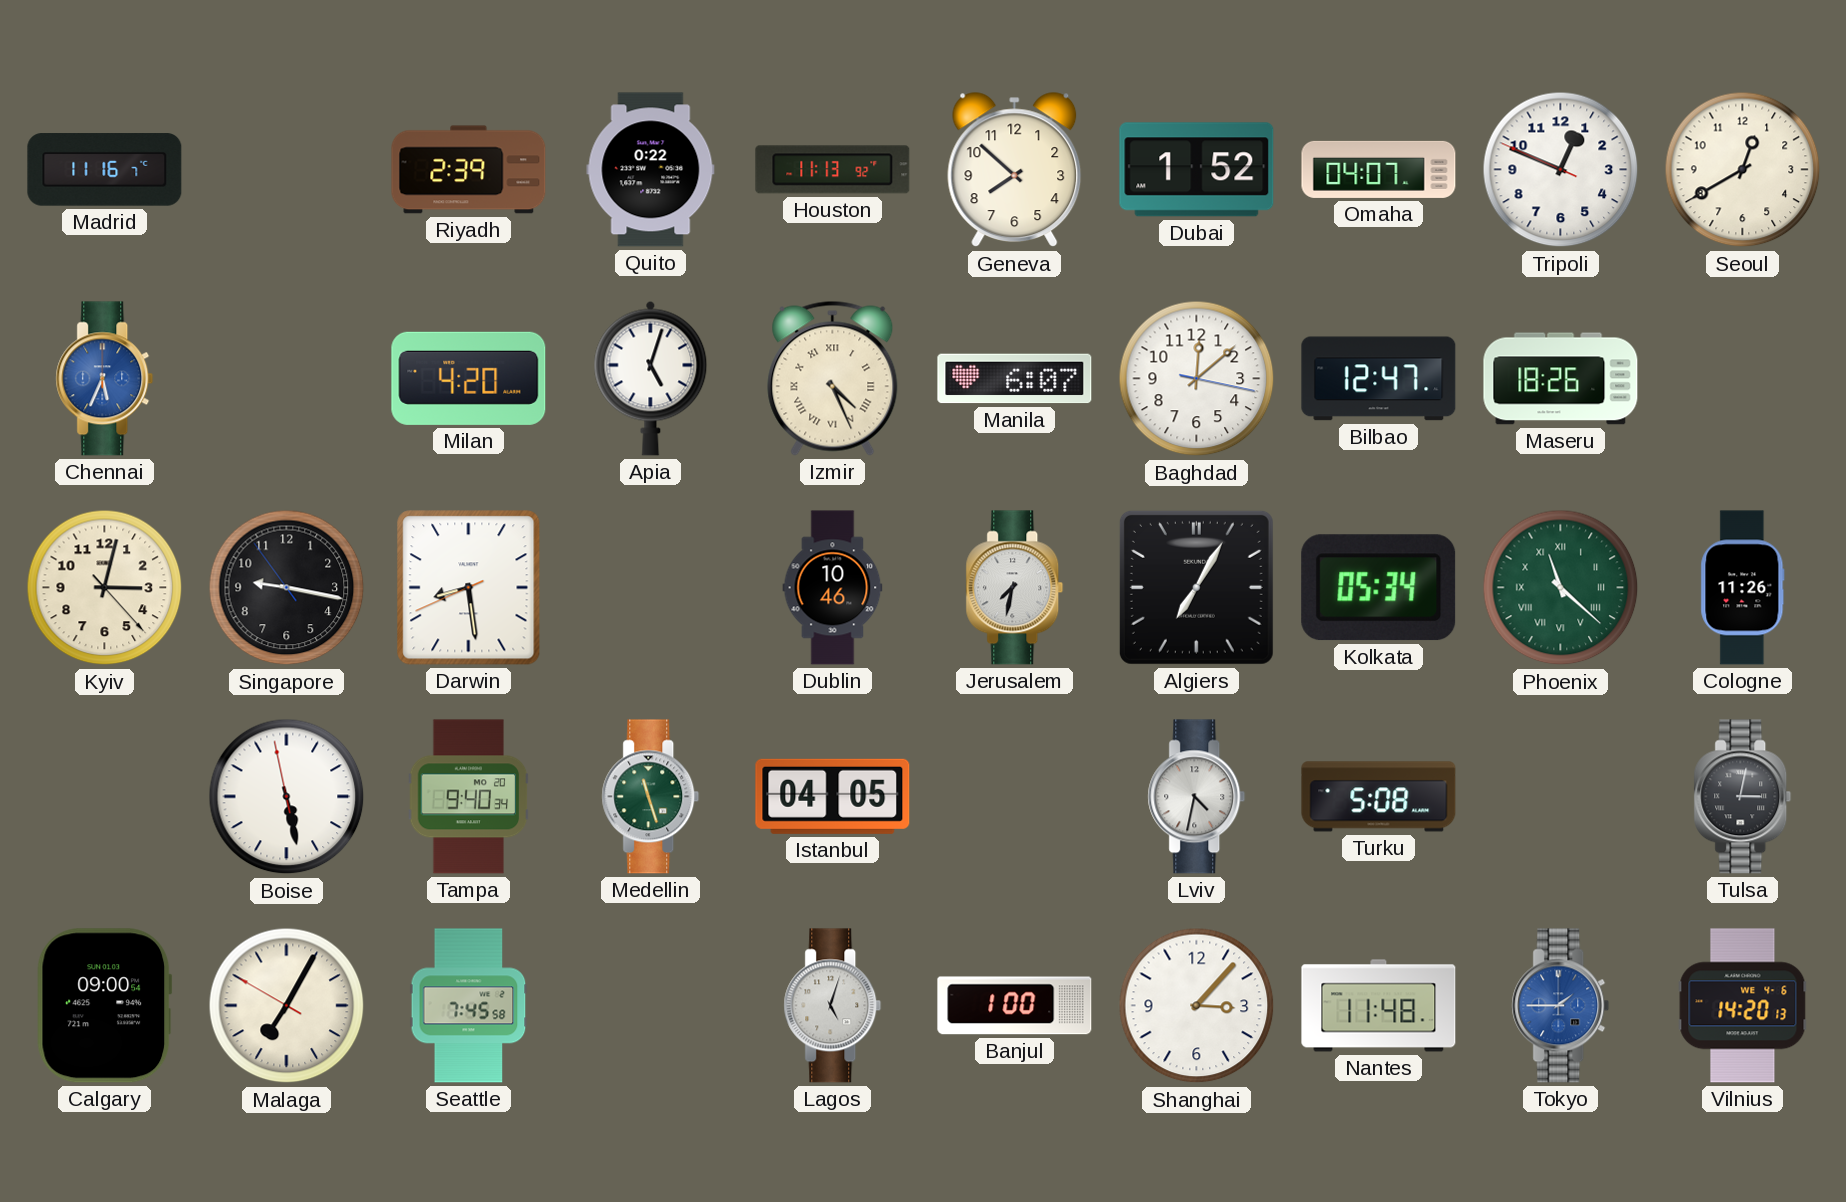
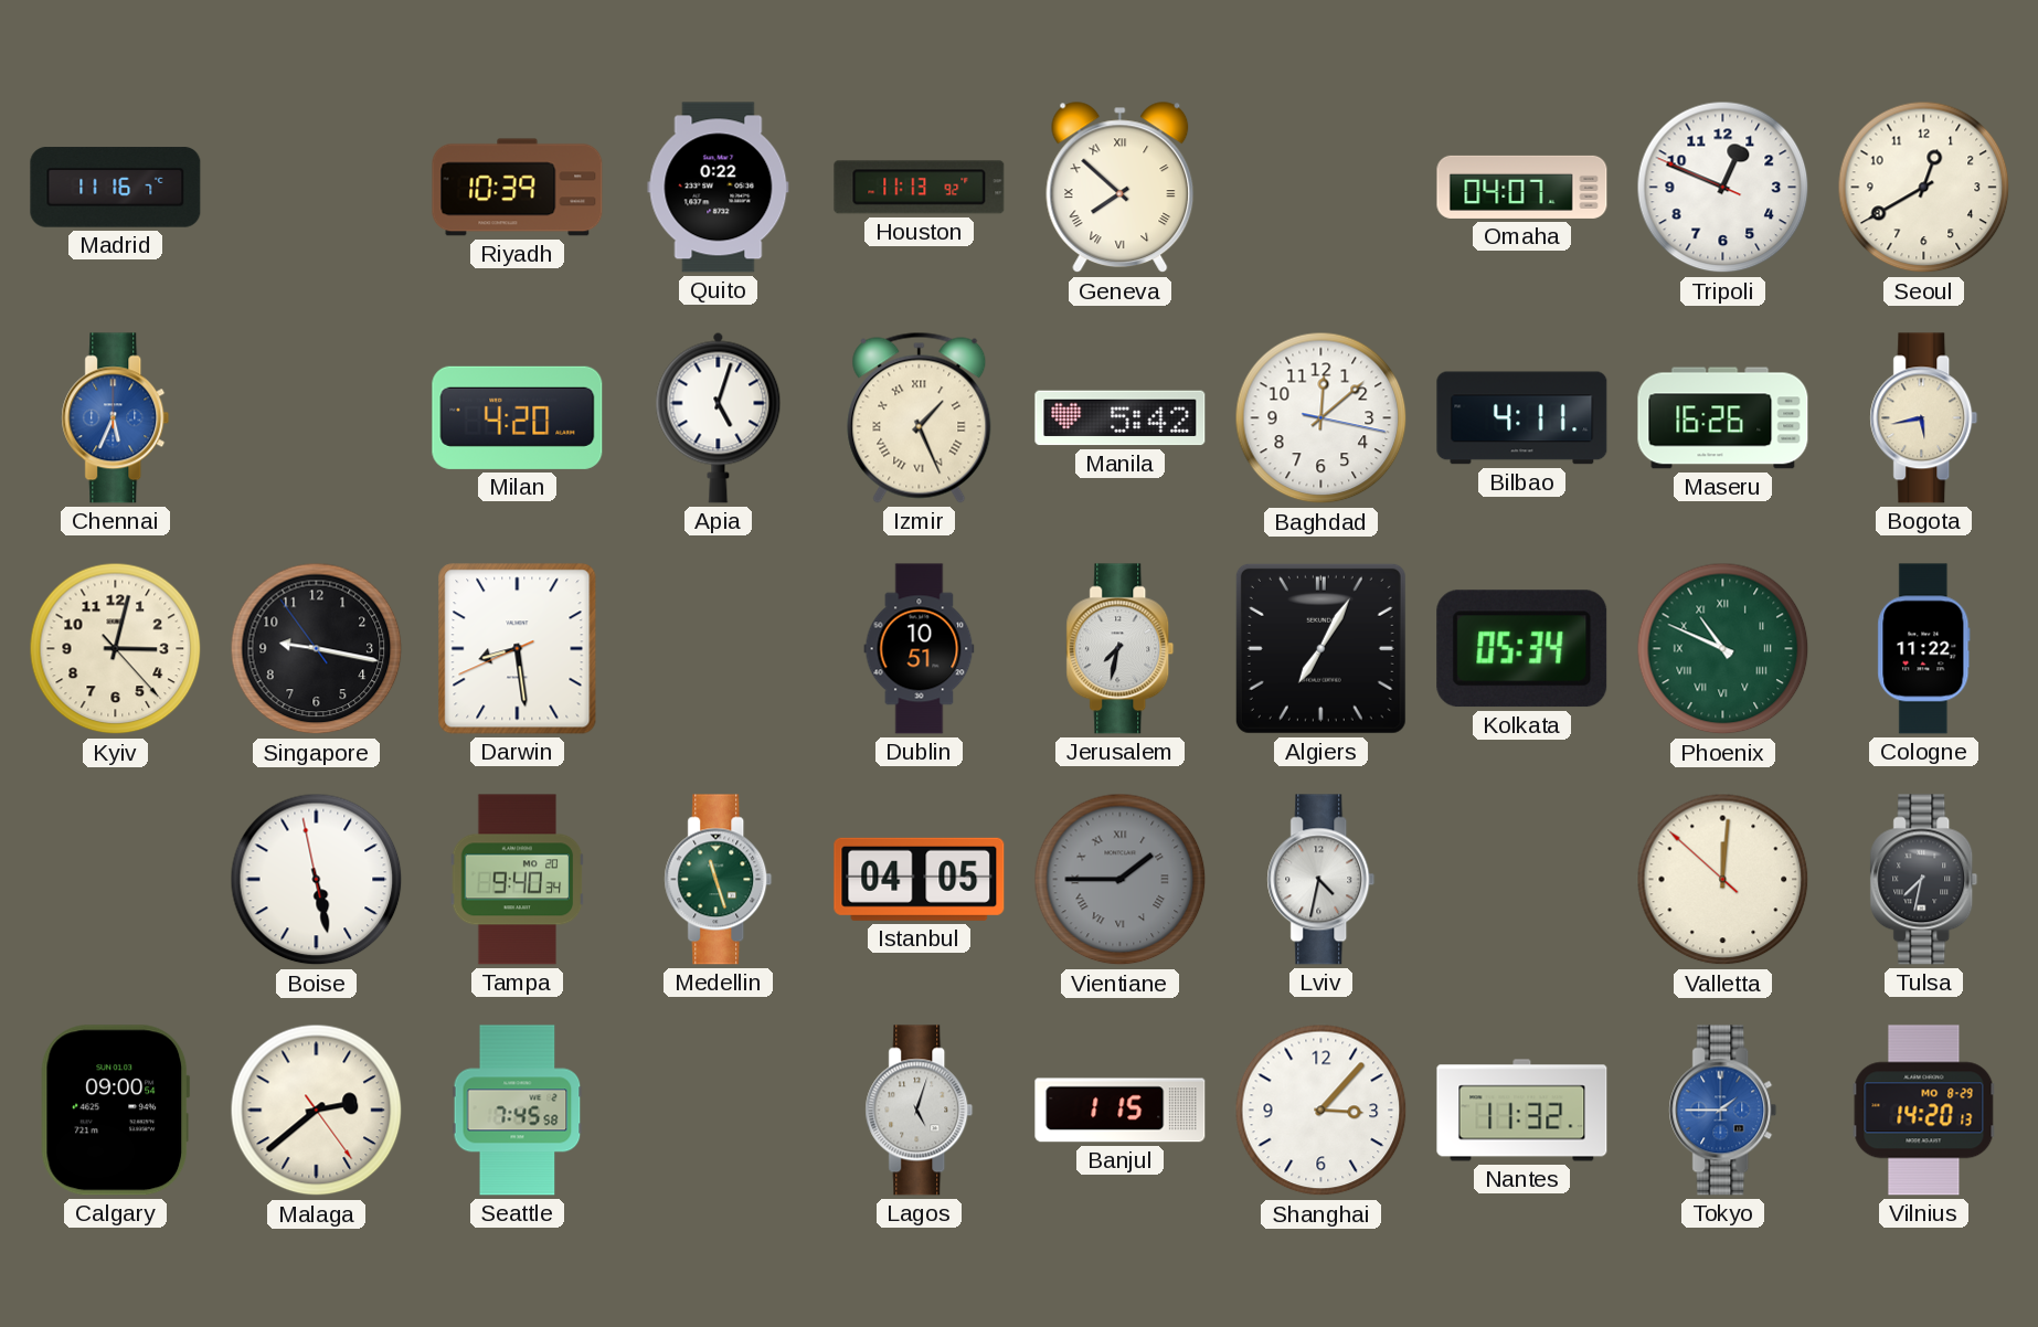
Riyadh: 2:39 -> 10:39 (518, 188)
Geneva numerals: Arabic -> Roman (1121, 188)
Dubai: 1:52 -> none (1197, 170)
Izmir: 4:26 -> 1:26 (920, 417)
Manila: 6:07 -> 5:42 (1121, 418)
Bilbao: 12:47 -> 4:11 (1522, 418)
Maseru: 18:26 -> 16:26 (1723, 418)
Bogota: none -> 5:43 (1924, 418)
Dublin: 10:46 -> 10:51 (920, 649)
Phoenix: 11:22 -> 10:49 (1723, 649)
Cologne: 11:26 -> 11:22 (1924, 649)
Vientiane: none -> 1:45 (1121, 880)
Turku: 5:08 -> none (1379, 797)
Valletta: none -> 12:00 (1723, 880)
Tulsa: 3:02 -> 7:32 (1924, 880)
Malaga: 7:04 -> 2:38 (317, 1111)
Banjul: 1:00 -> 1:15 (1121, 1111)
Nantes: 11:48 -> 11:32 (1522, 1111)
Vilnius date: WE 4-6 -> MO 8-29 (1924, 1111)
